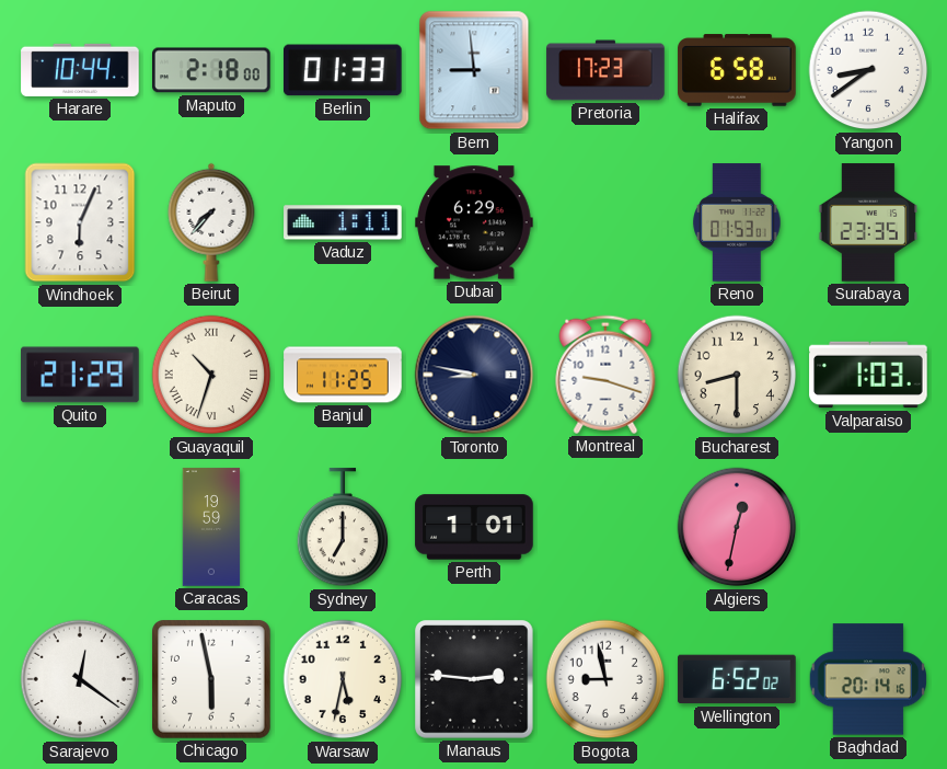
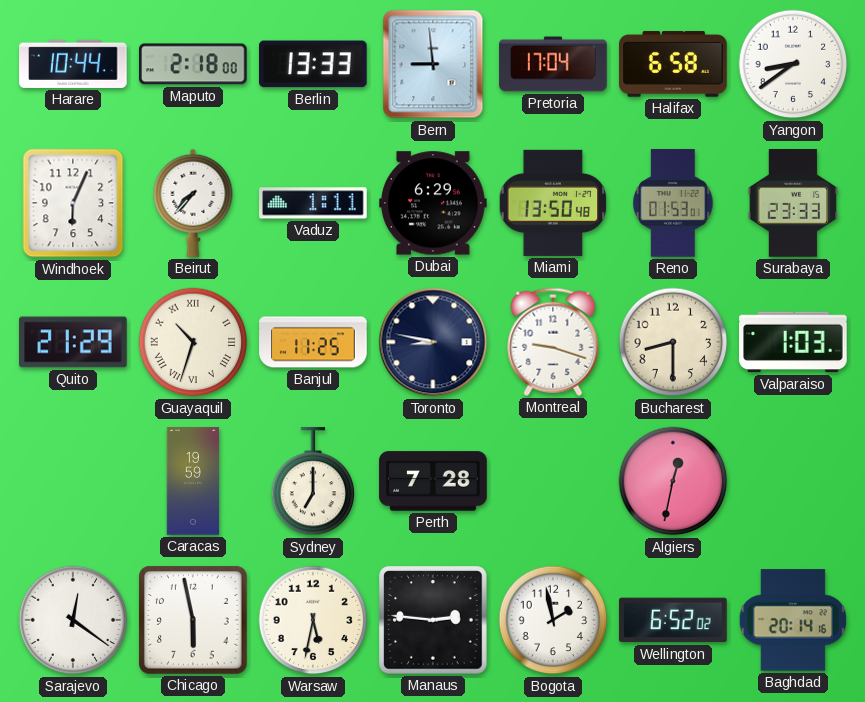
Berlin: 01:33 -> 13:33 (314, 64)
Pretoria: 17:23 -> 17:04 (553, 64)
Miami: none -> 13:50 (553, 203)
Surabaya: 23:35 -> 23:33 (793, 203)
Perth: 1:01 -> 7:28 (433, 481)
Bogota: 8:58 -> 1:58 (553, 620)
